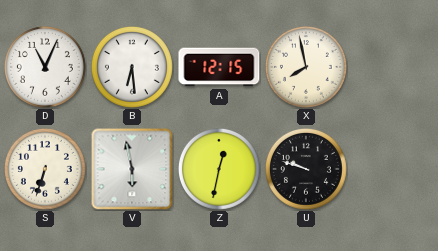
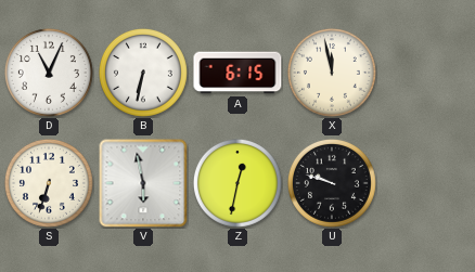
B: 6:29 -> 6:32 (143, 73)
A: 12:15 -> 6:15 (237, 73)
X: 7:58 -> 11:58 (332, 73)
